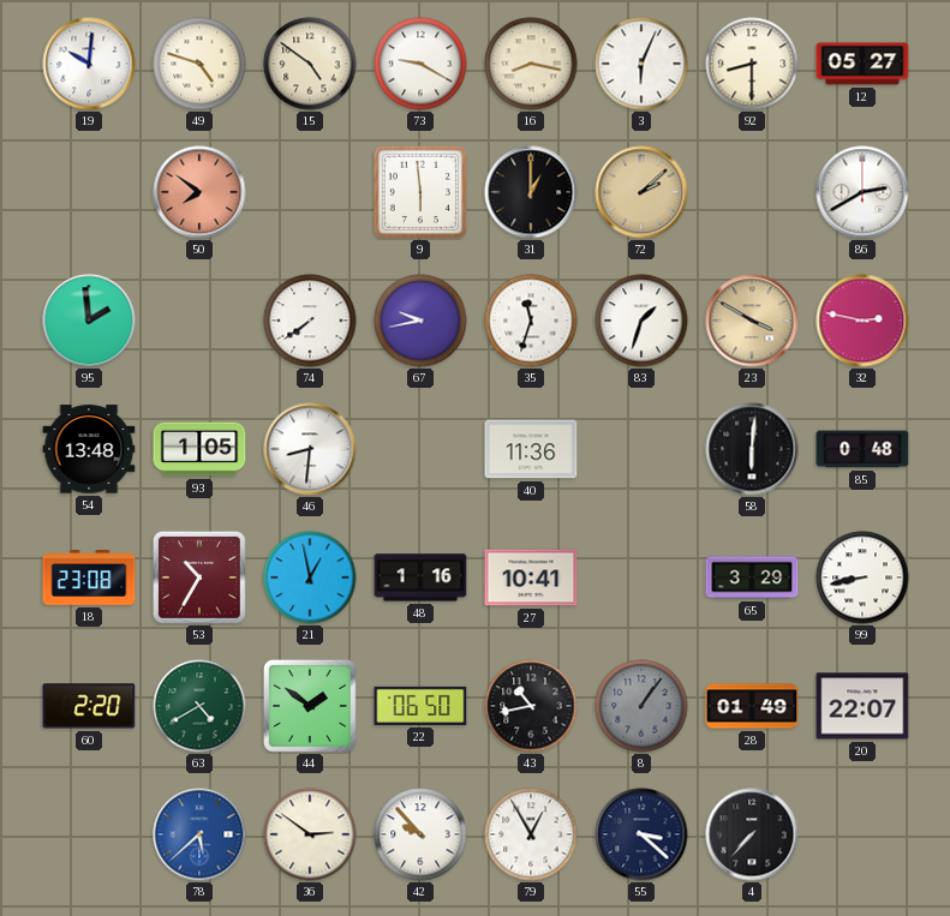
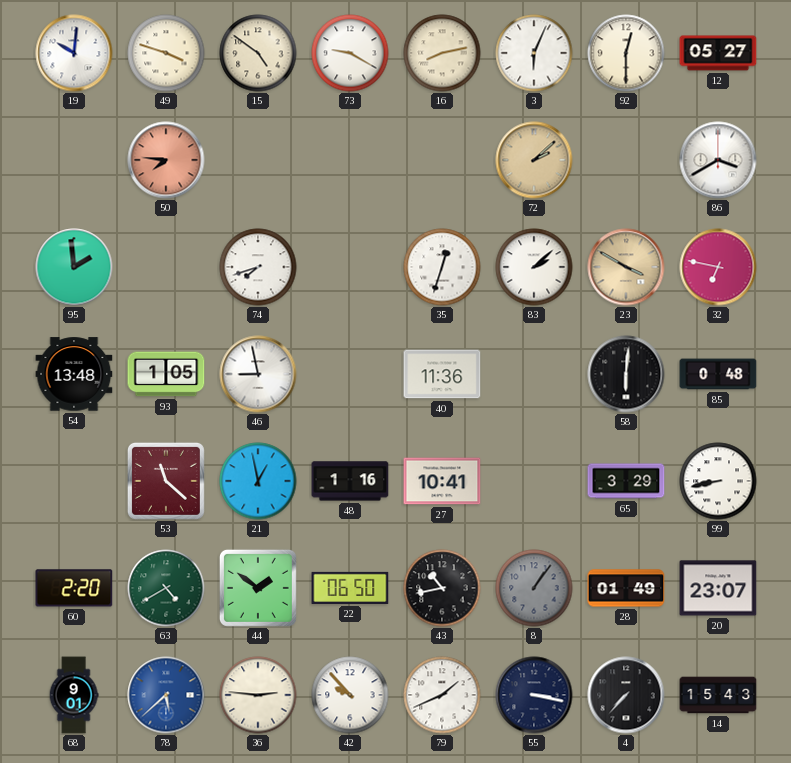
49: 4:48 -> 3:48 (166, 53)
16: 8:17 -> 8:13 (442, 53)
92: 8:30 -> 12:30 (626, 53)
50: 7:51 -> 7:46 (166, 160)
9: 5:59 -> none (419, 191)
31: 1:00 -> none (531, 192)
86: 2:40 -> 3:40 (718, 160)
74: 7:39 -> 7:42 (258, 267)
67: 9:43 -> none (420, 321)
35: 11:33 -> 12:33 (442, 267)
83: 1:33 -> 2:08 (534, 267)
32: 2:47 -> 6:47 (718, 267)
46: 8:31 -> 8:58 (258, 374)
18: 23:08 -> none (89, 577)
53: 10:35 -> 11:22 (166, 481)
20: 22:07 -> 23:07 (718, 588)
68: none -> 9:01 (74, 695)
36: 2:51 -> 2:46 (258, 695)
79: 12:55 -> 1:41 (442, 695)
55: 3:22 -> 3:17 (534, 695)
14: none -> 15:43 (718, 695)
